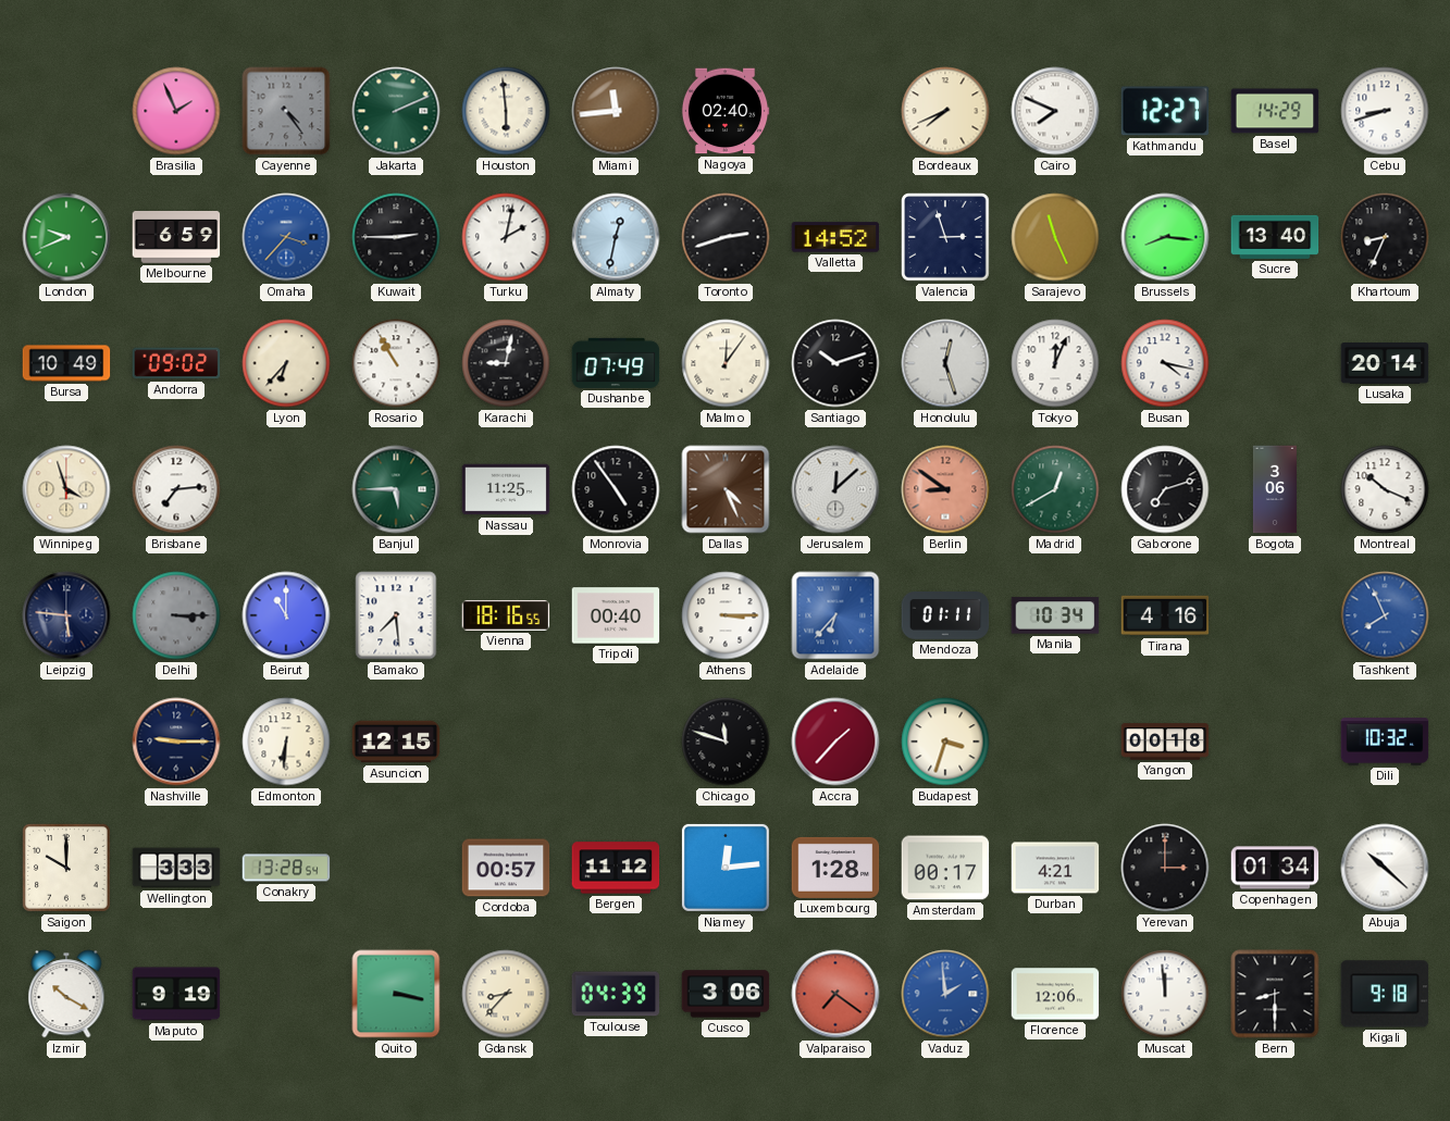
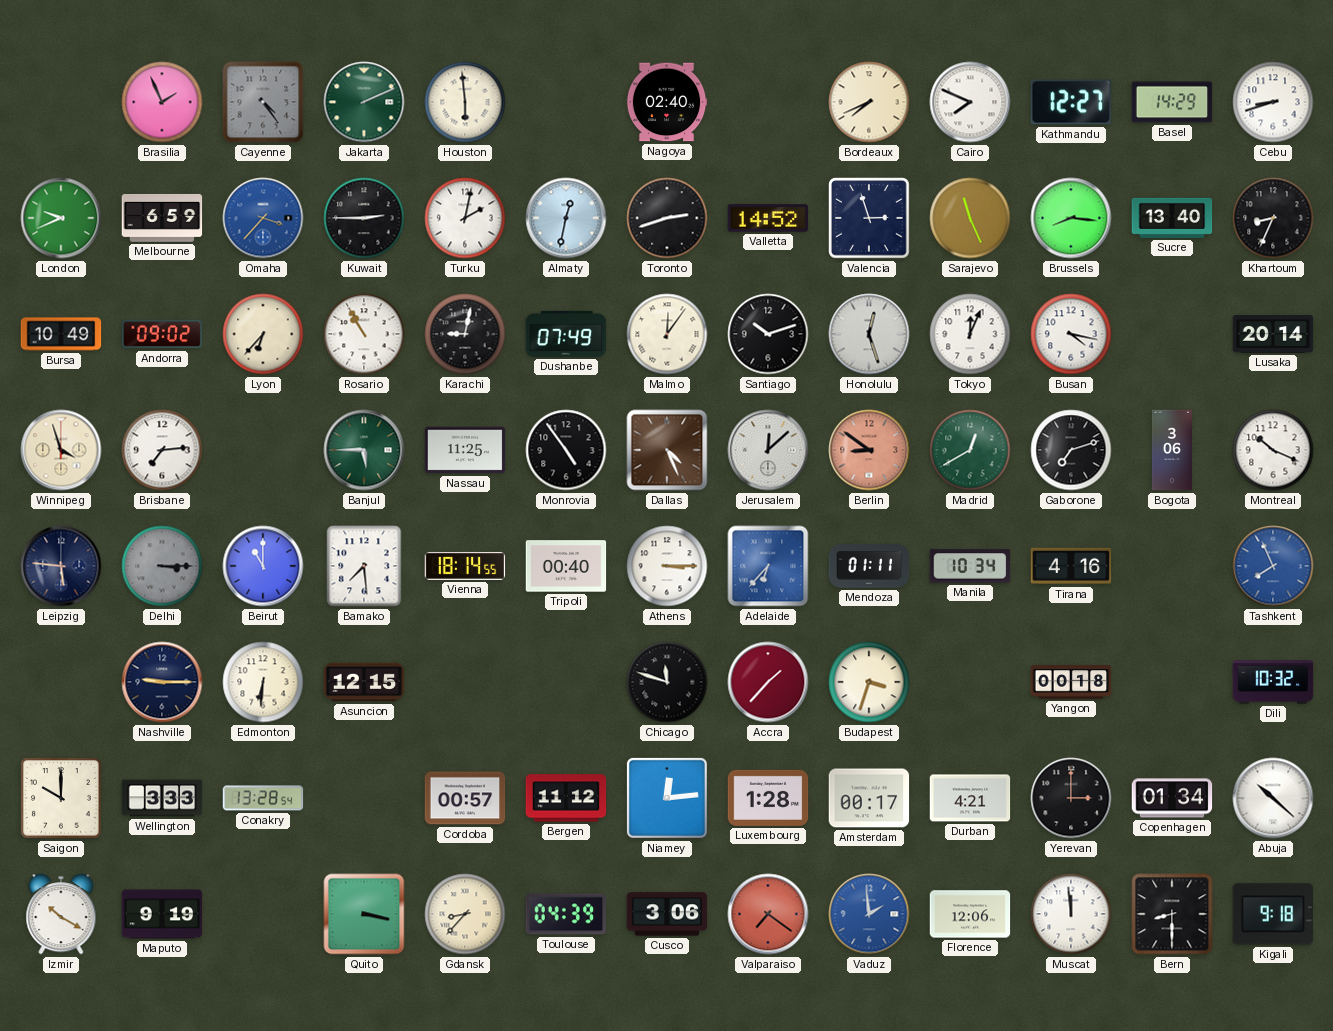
Miami: 11:44 -> none (616, 111)
Vienna: 18:16 -> 18:14 (465, 566)
